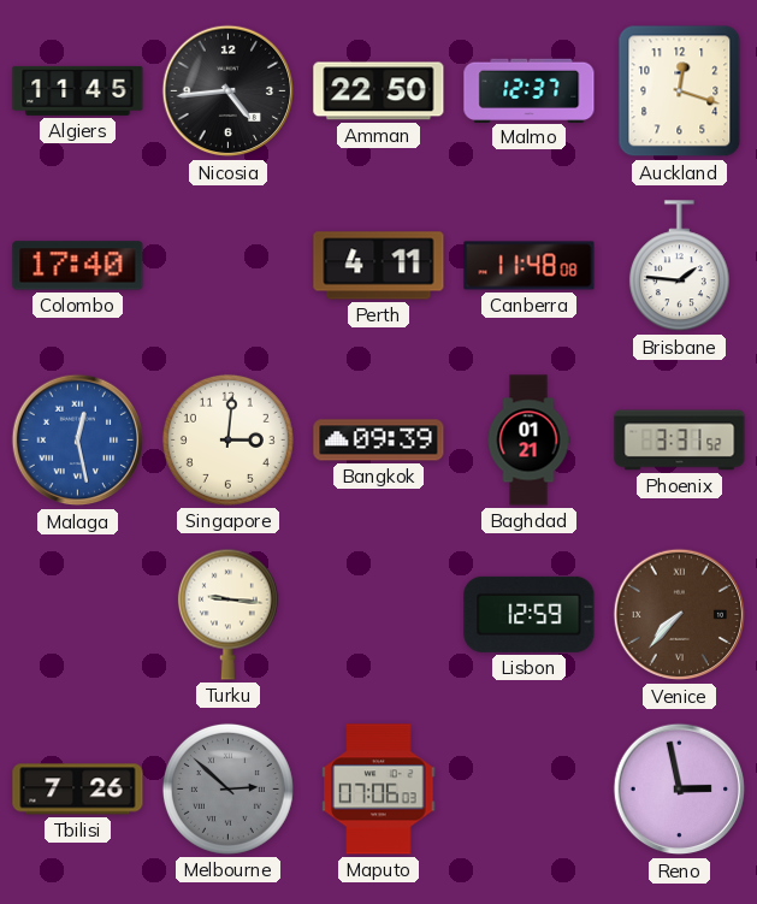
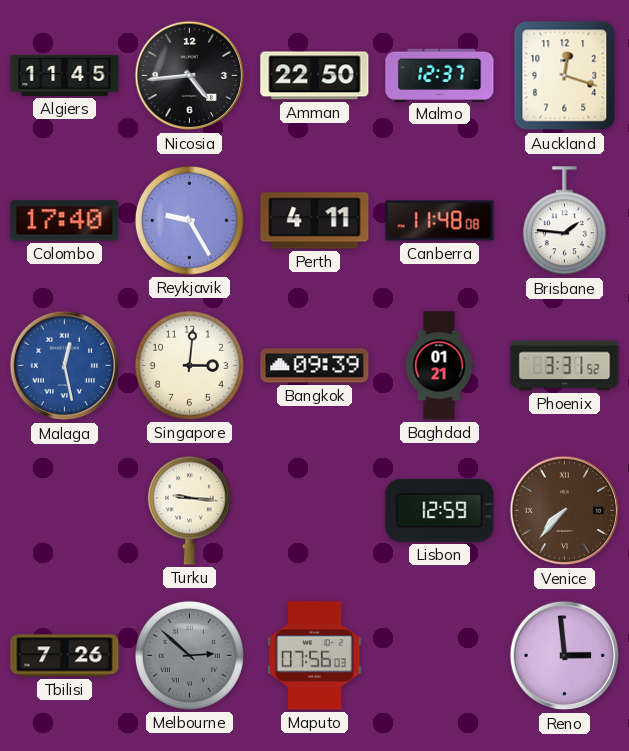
Reykjavik: none -> 9:25 (189, 220)
Maputo: 07:06 -> 07:56 (315, 656)
Reno: 2:58 -> 2:59 (565, 656)
